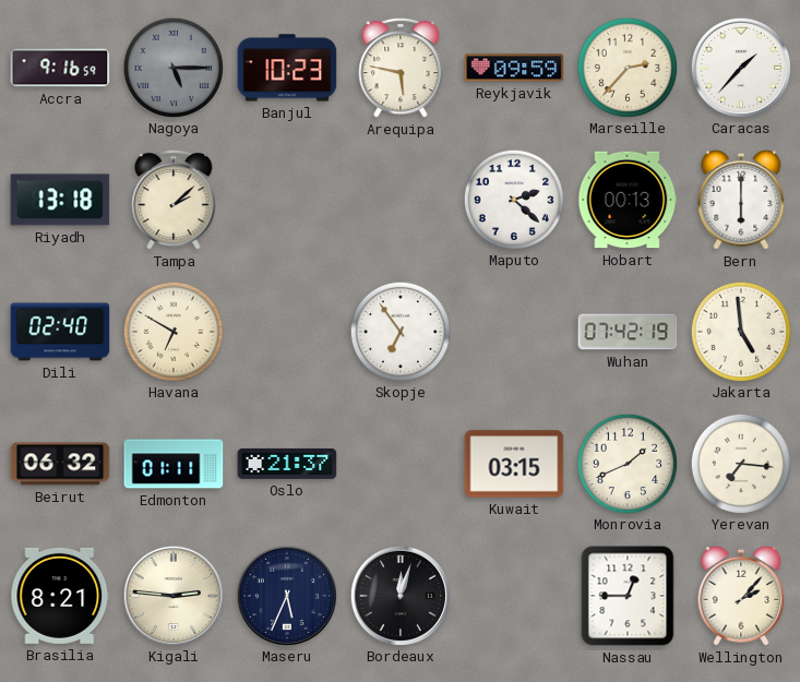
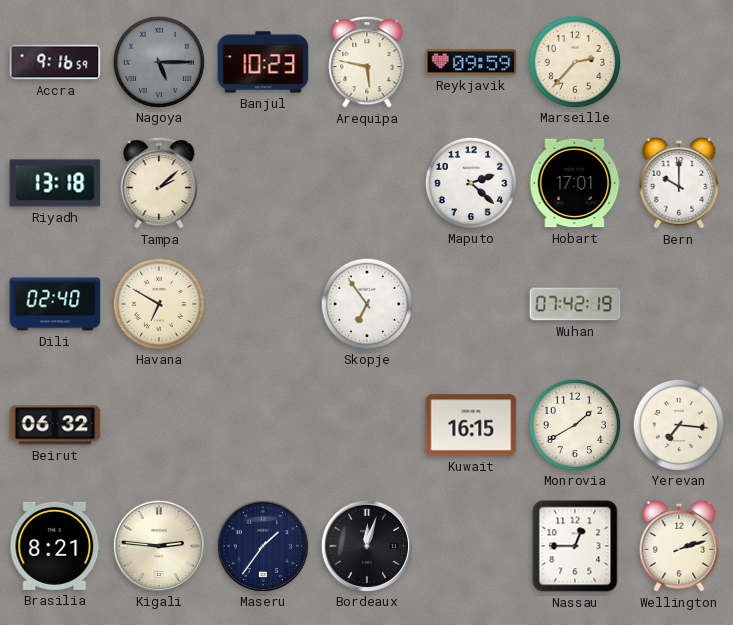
Caracas: 1:37 -> none (740, 67)
Hobart: 00:13 -> 17:01 (575, 183)
Bern: 6:00 -> 10:00 (679, 183)
Jakarta: 4:59 -> none (740, 331)
Edmonton: 01:11 -> none (174, 464)
Oslo: 21:37 -> none (287, 464)
Kuwait: 03:15 -> 16:15 (471, 425)
Monrovia: 1:41 -> 1:40 (574, 424)
Maseru: 5:34 -> 1:36 (262, 545)
Wellington: 2:07 -> 2:12 (679, 546)
